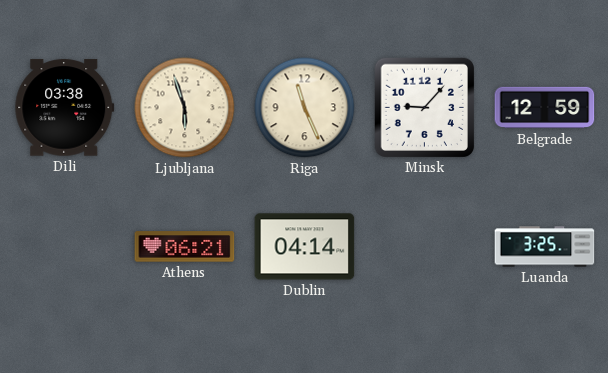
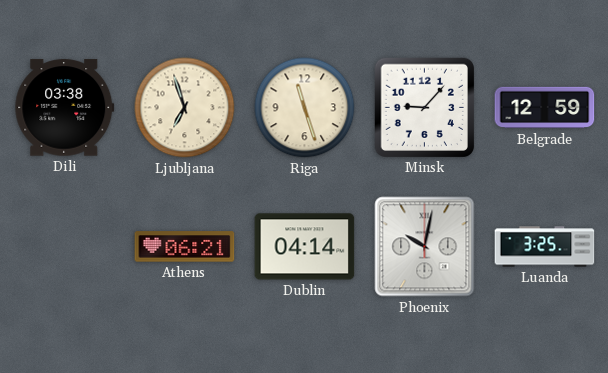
Ljubljana: 5:57 -> 6:57 (185, 108)
Riga: 11:26 -> 11:27 (305, 108)
Phoenix: none -> 10:02 (425, 247)
